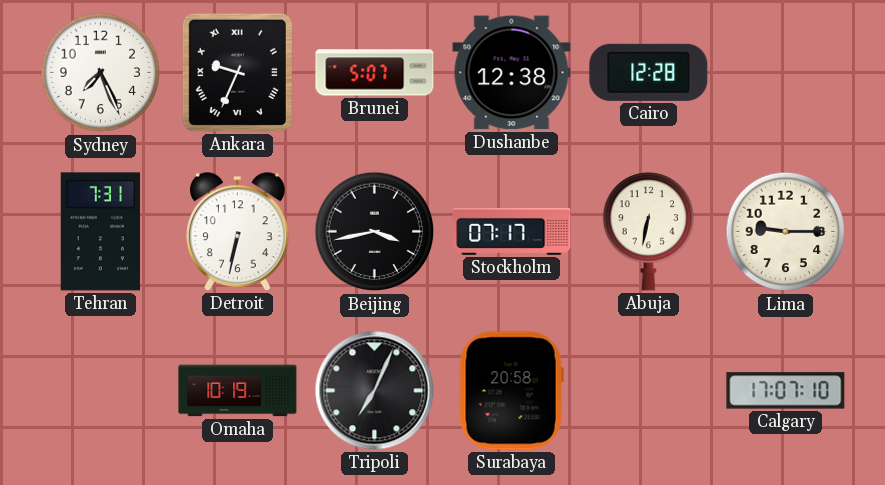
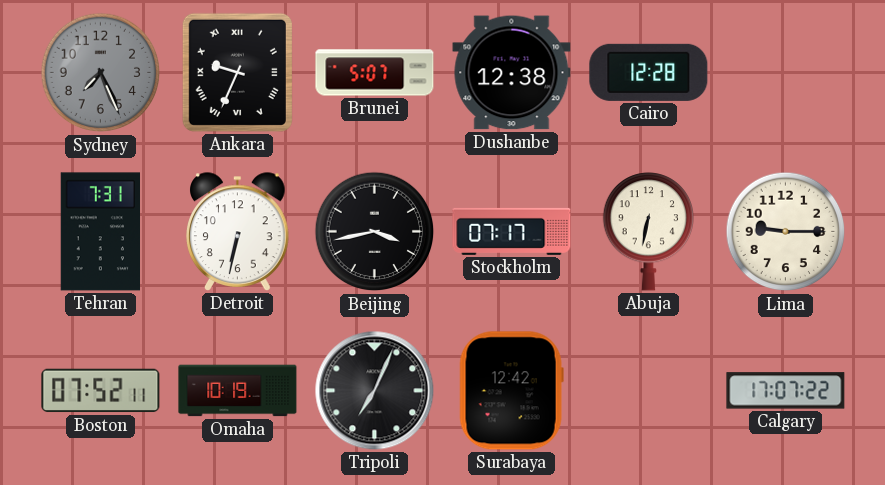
Sydney dial: white -> grey (101, 73)
Boston: none -> 07:52 (101, 391)
Surabaya: 20:58 -> 12:42 (511, 391)
Calgary: 17:07:10 -> 17:07:22 (786, 391)
